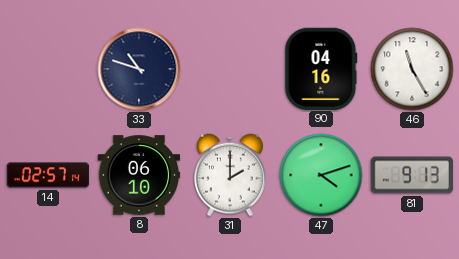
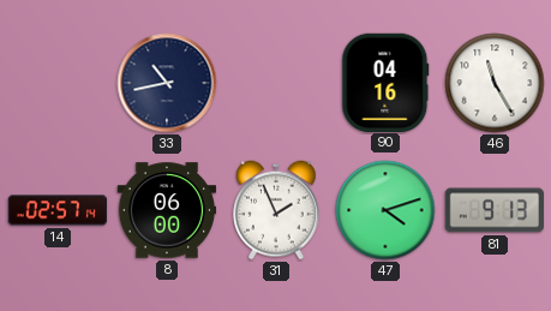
33: 10:48 -> 10:43 (167, 83)
8: 06:10 -> 06:00 (167, 210)
31: 2:00 -> 1:56 (277, 210)
